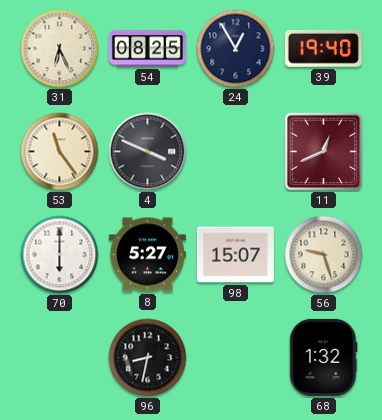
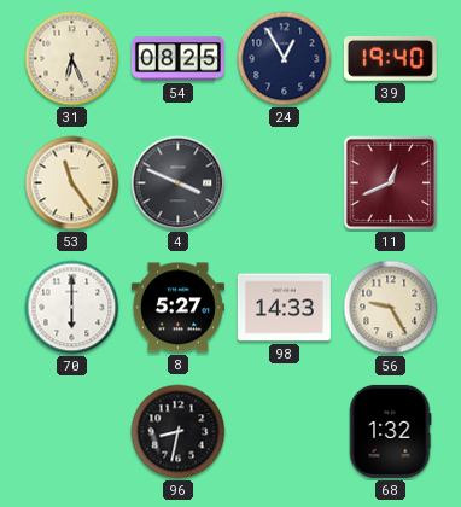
98: 15:07 -> 14:33 (284, 308)
56: 9:27 -> 9:25 (391, 308)
